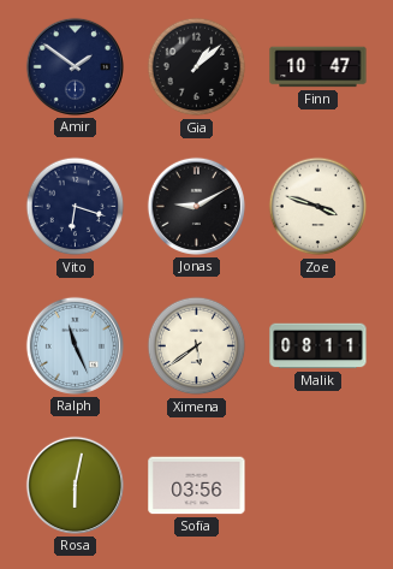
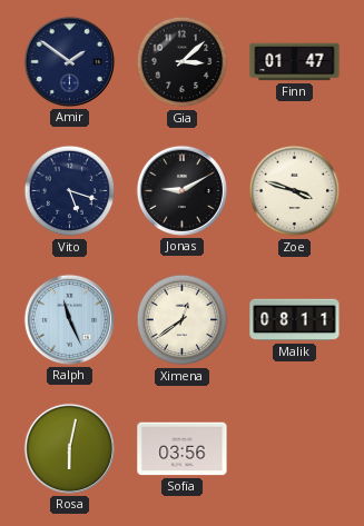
Gia: 1:08 -> 3:08 (183, 62)
Finn: 10:47 -> 01:47 (295, 62)
Vito: 6:18 -> 5:18 (70, 191)
Ximena: 5:39 -> 12:39 (183, 320)
